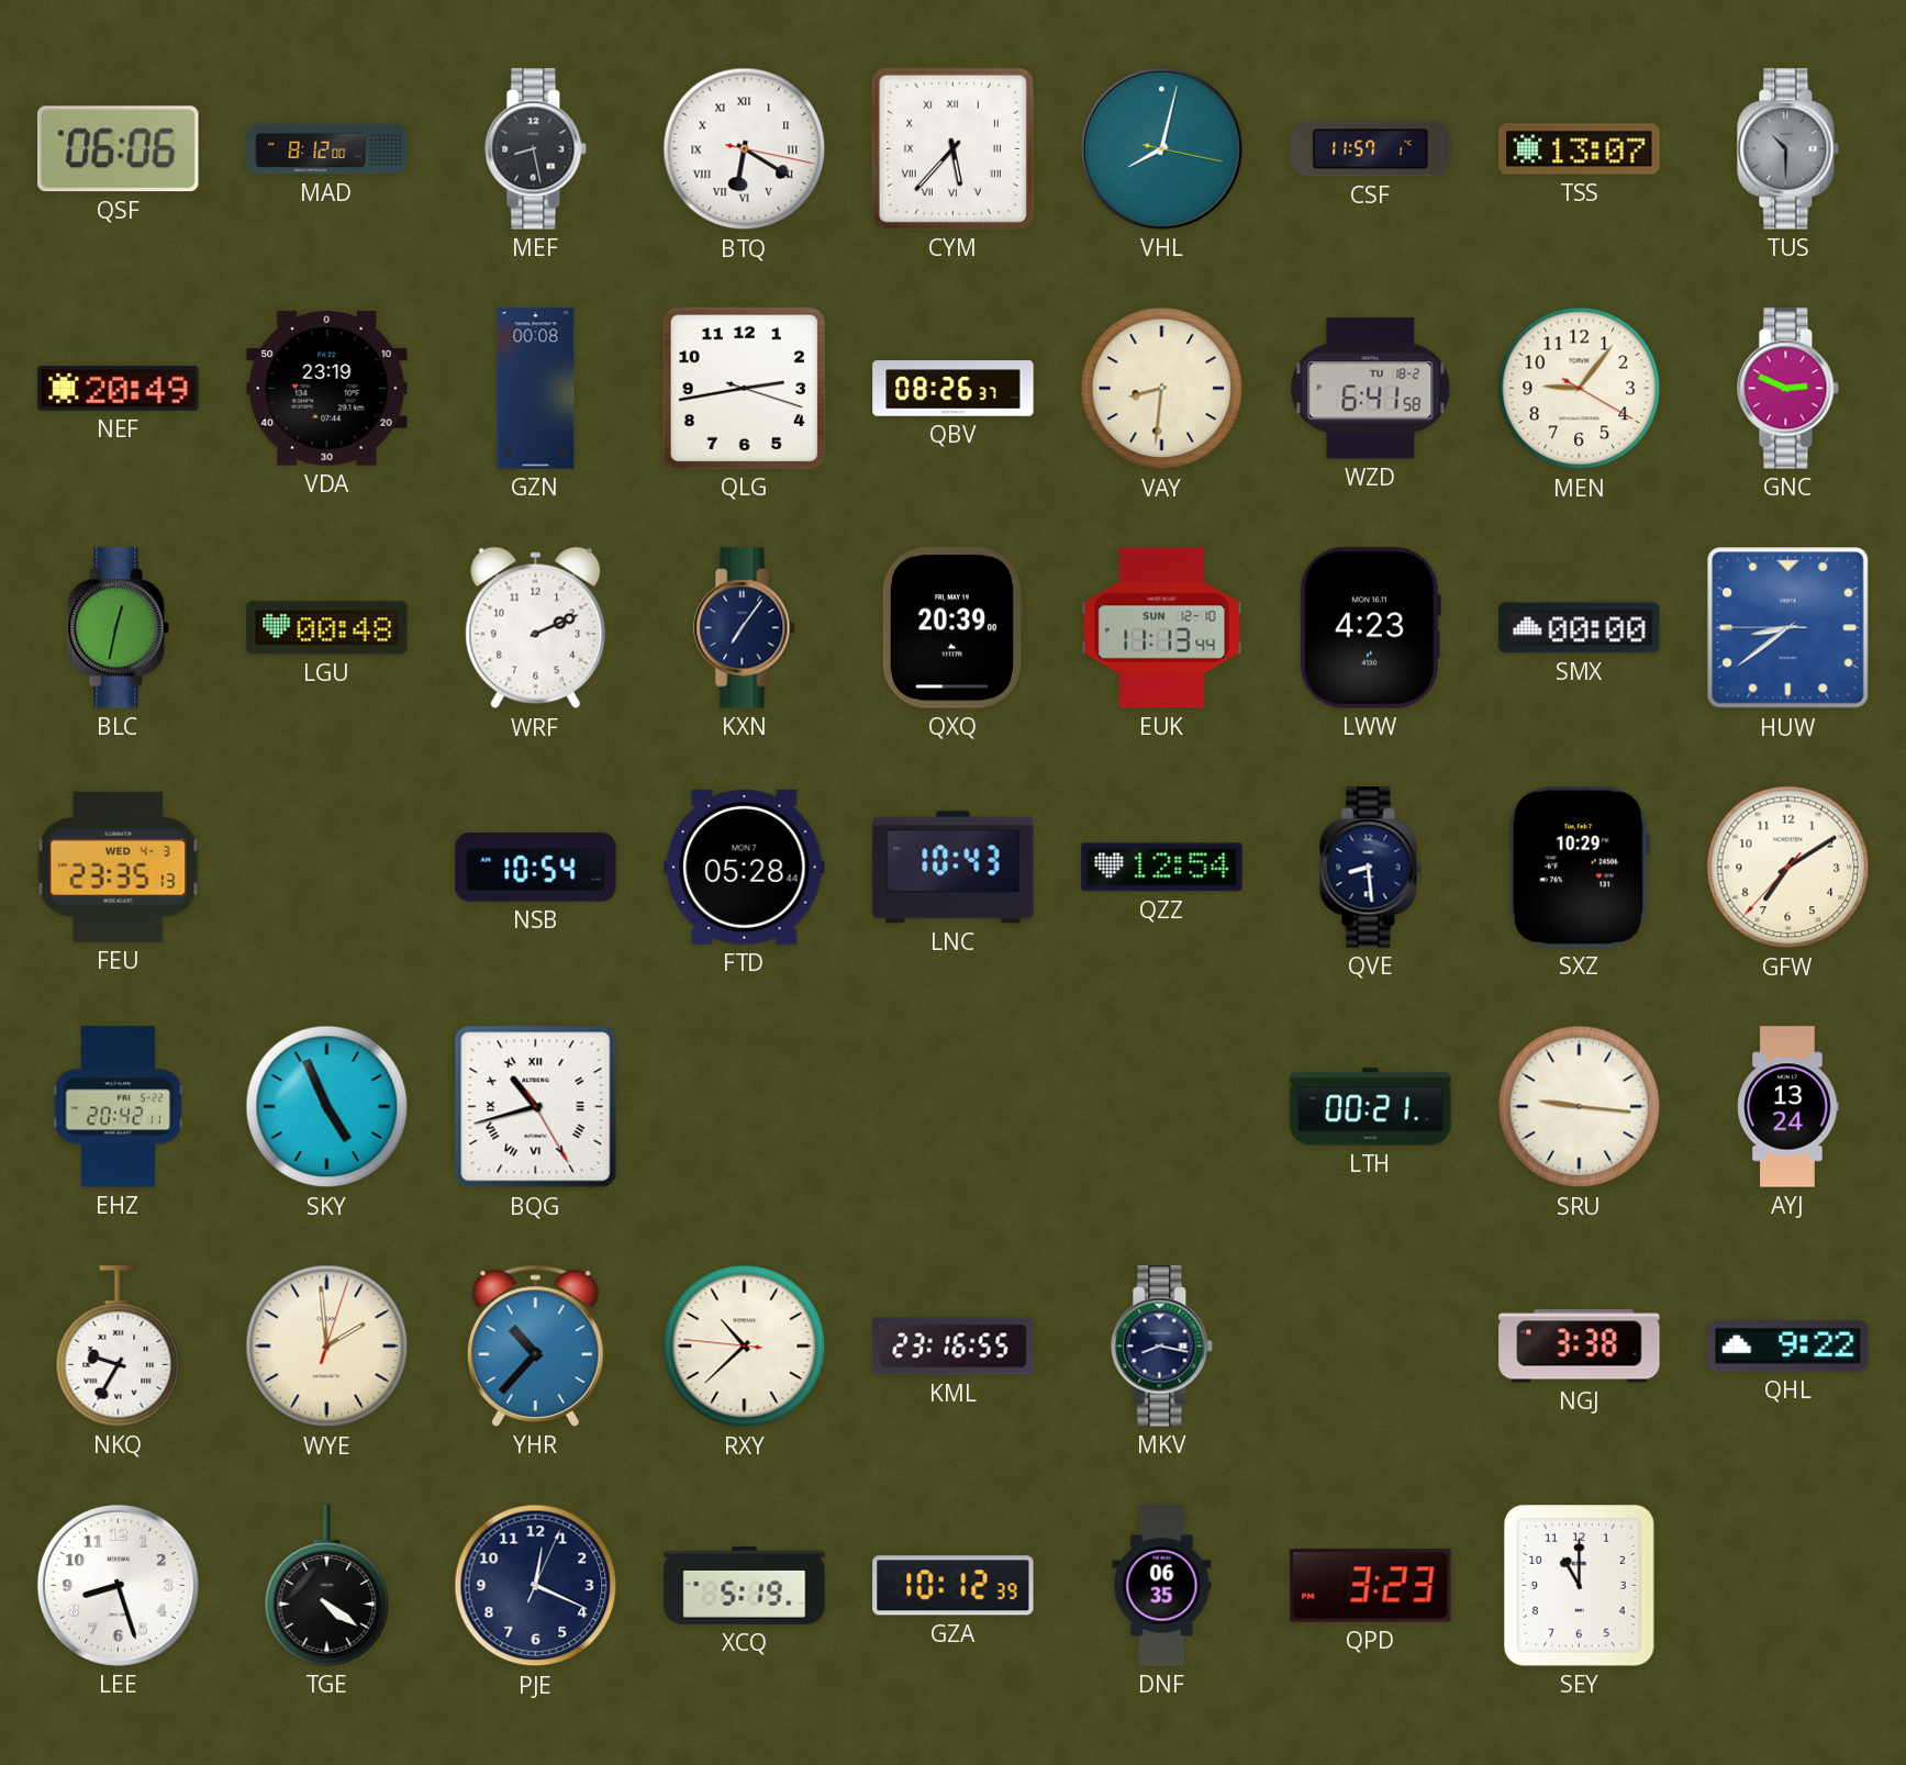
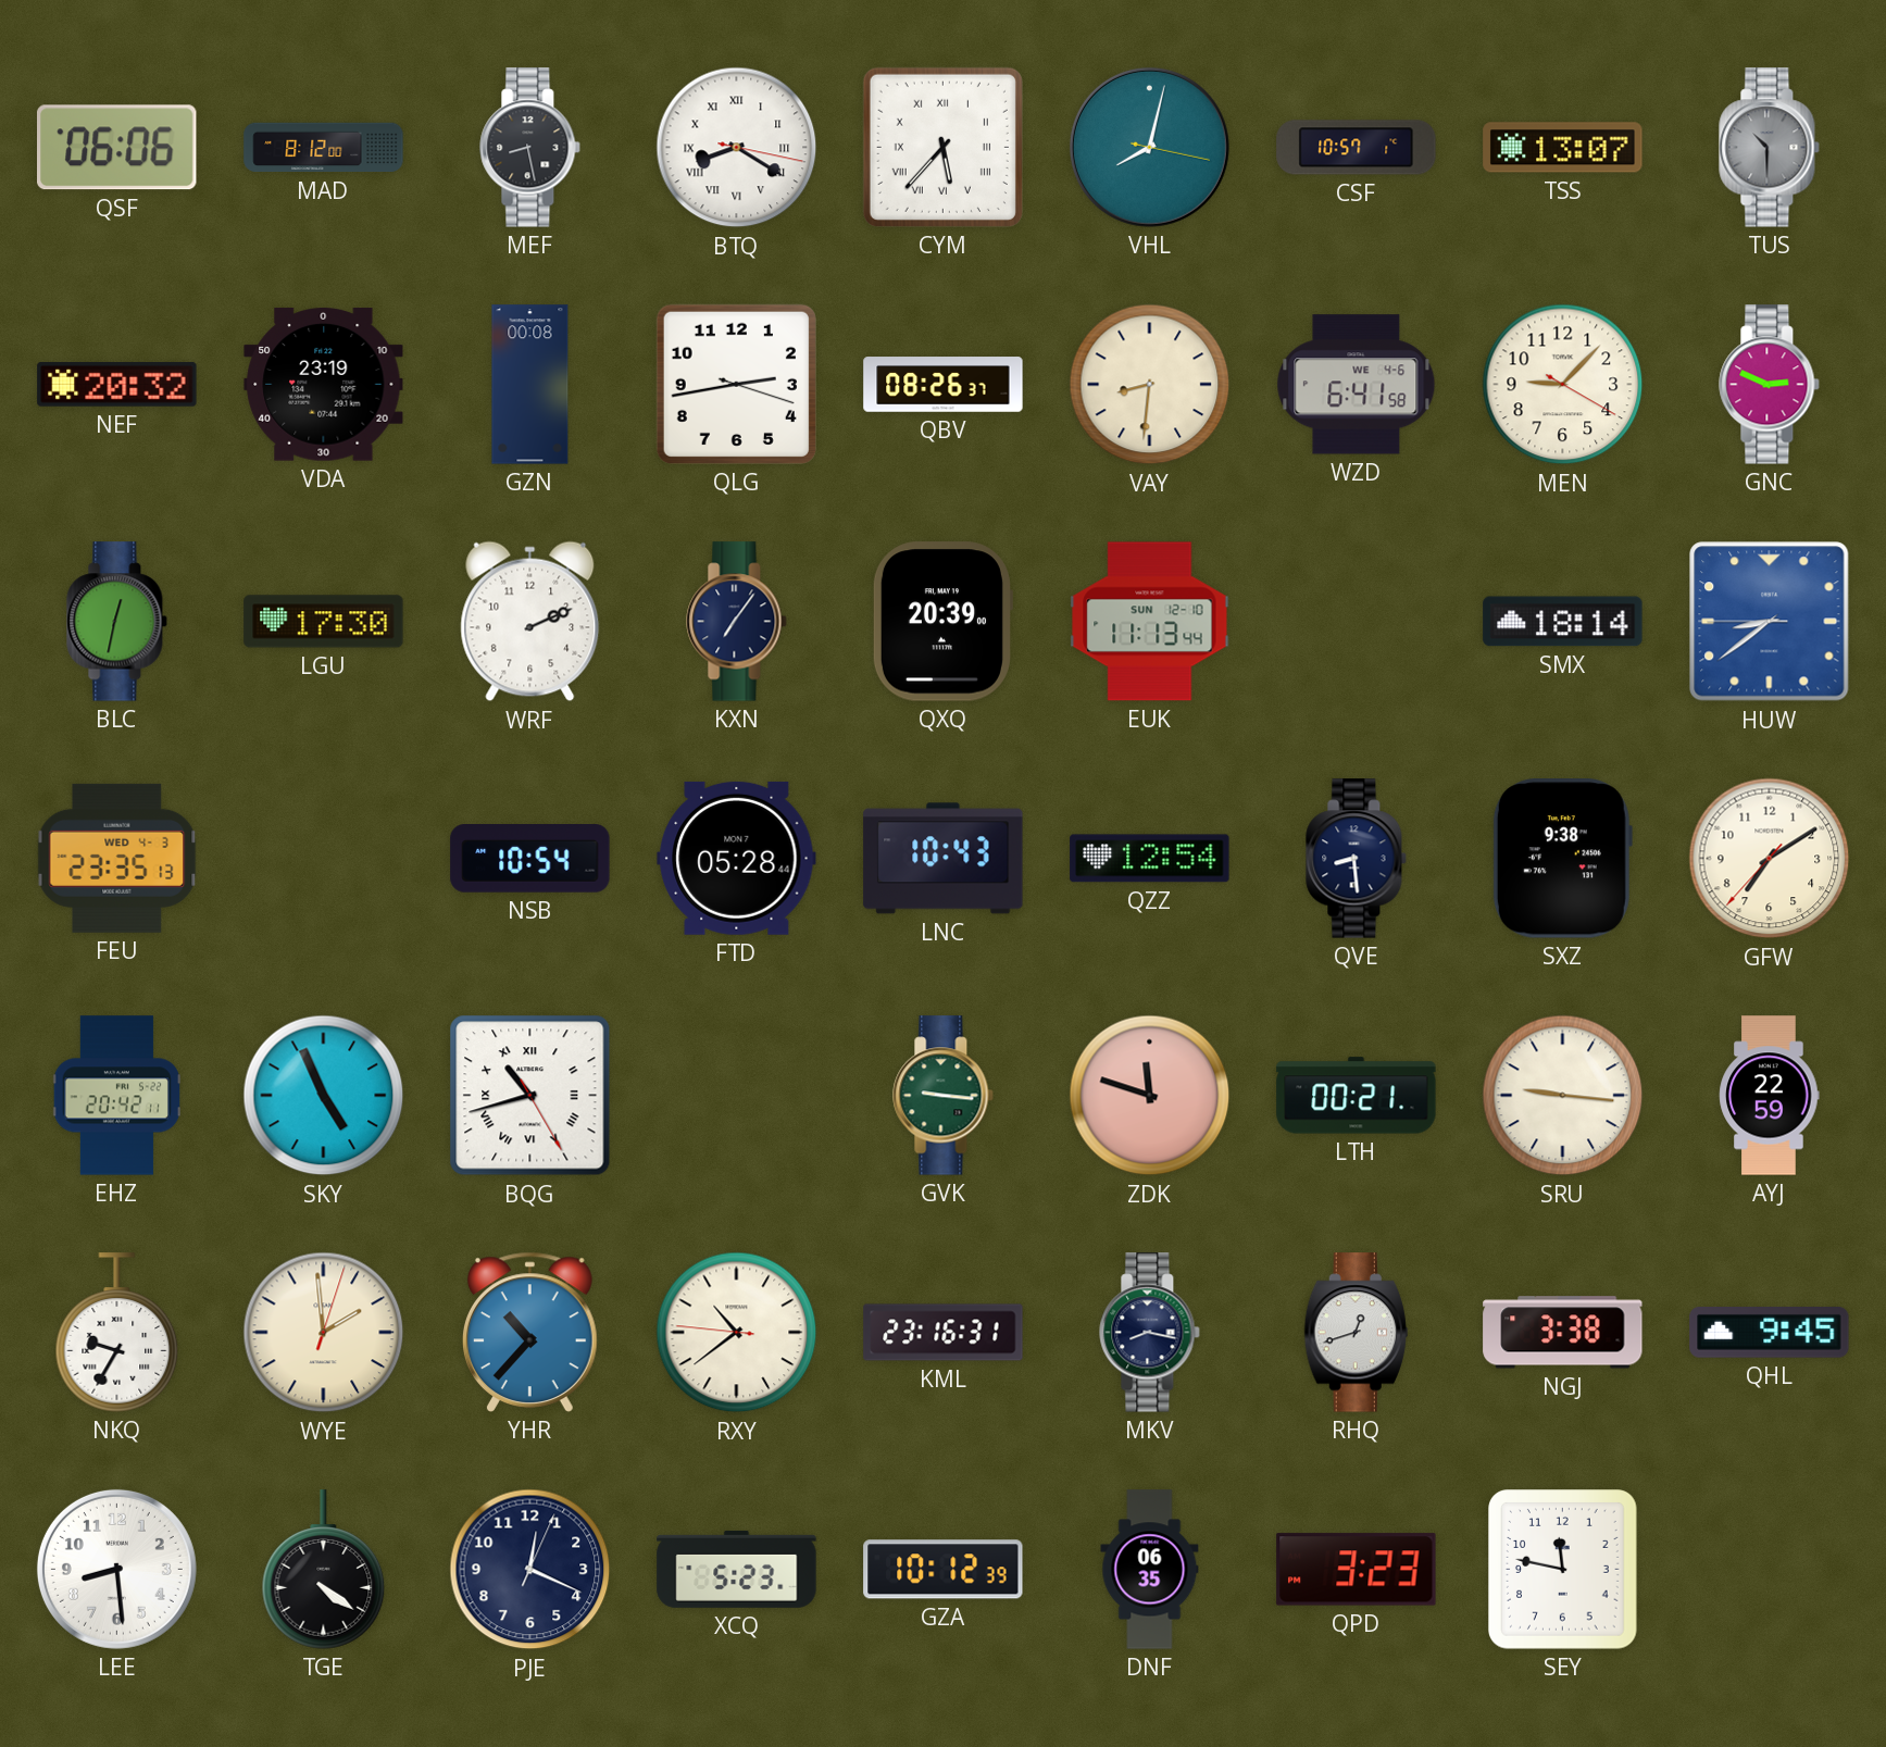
BTQ: 6:20 -> 8:20 (737, 148)
CSF: 11:57 -> 10:57 (1357, 148)
NEF: 20:49 -> 20:32 (117, 385)
WZD date: TU 18-2 -> WE 4-6 (1357, 385)
MEN: 9:06 -> 9:07 (1563, 385)
LGU: 00:48 -> 17:30 (324, 622)
LWW: 4:23 -> none (1370, 628)
SMX: 00:00 -> 18:14 (1563, 622)
SXZ: 10:29 -> 9:38 (1562, 859)
GVK: none -> 9:16 (944, 1096)
ZDK: none -> 11:48 (1150, 1096)
AYJ: 13:24 -> 22:59 (1770, 1096)
RXY: 10:37 -> 10:38 (737, 1333)
KML: 23:16:55 -> 23:16:31 (944, 1333)
RHQ: none -> 12:42 (1356, 1333)
QHL: 9:22 -> 9:45 (1770, 1333)
LEE: 8:27 -> 8:29 (116, 1569)
XCQ: 5:19 -> 5:23 (737, 1569)
SEY: 11:00 -> 11:47 (1563, 1570)
